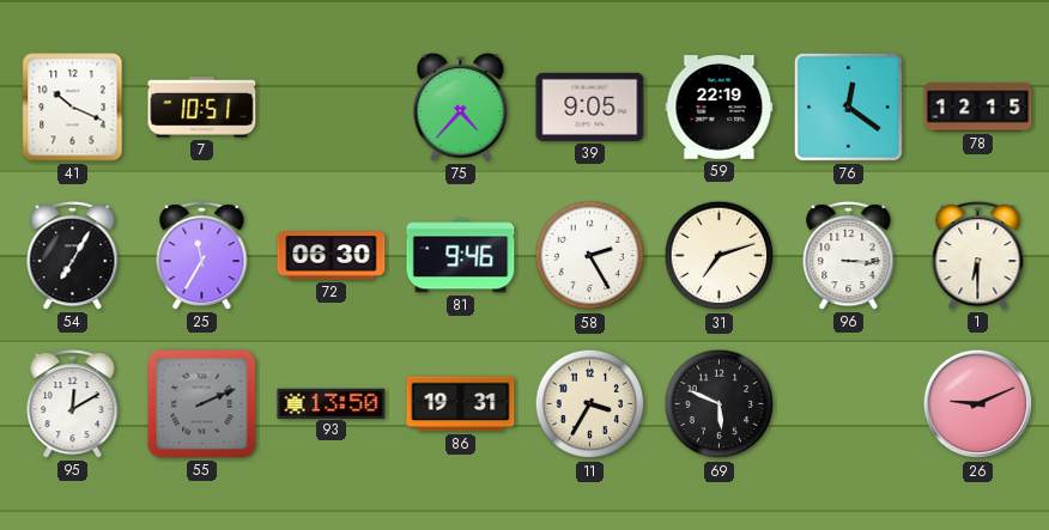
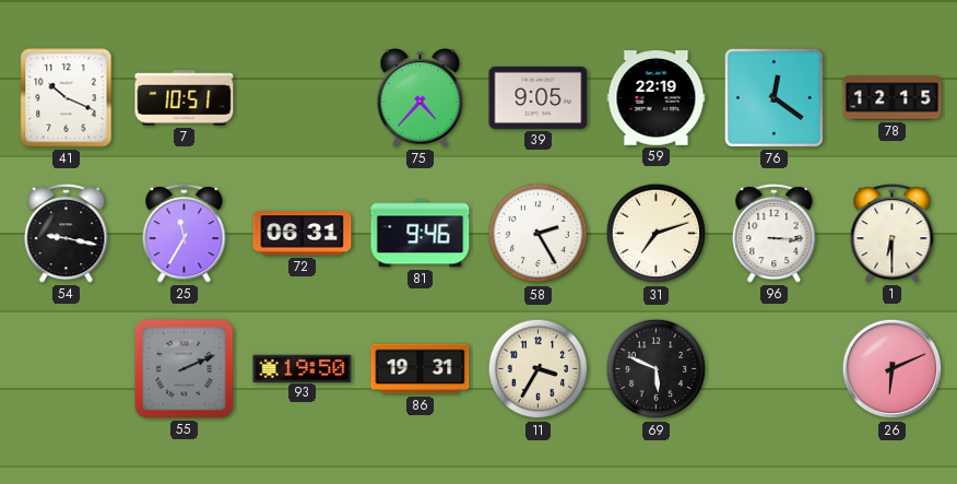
54: 7:05 -> 9:17 (67, 234)
72: 06:30 -> 06:31 (303, 234)
95: 12:10 -> none (73, 404)
93: 13:50 -> 19:50 (303, 368)
26: 9:11 -> 6:11 (893, 369)
